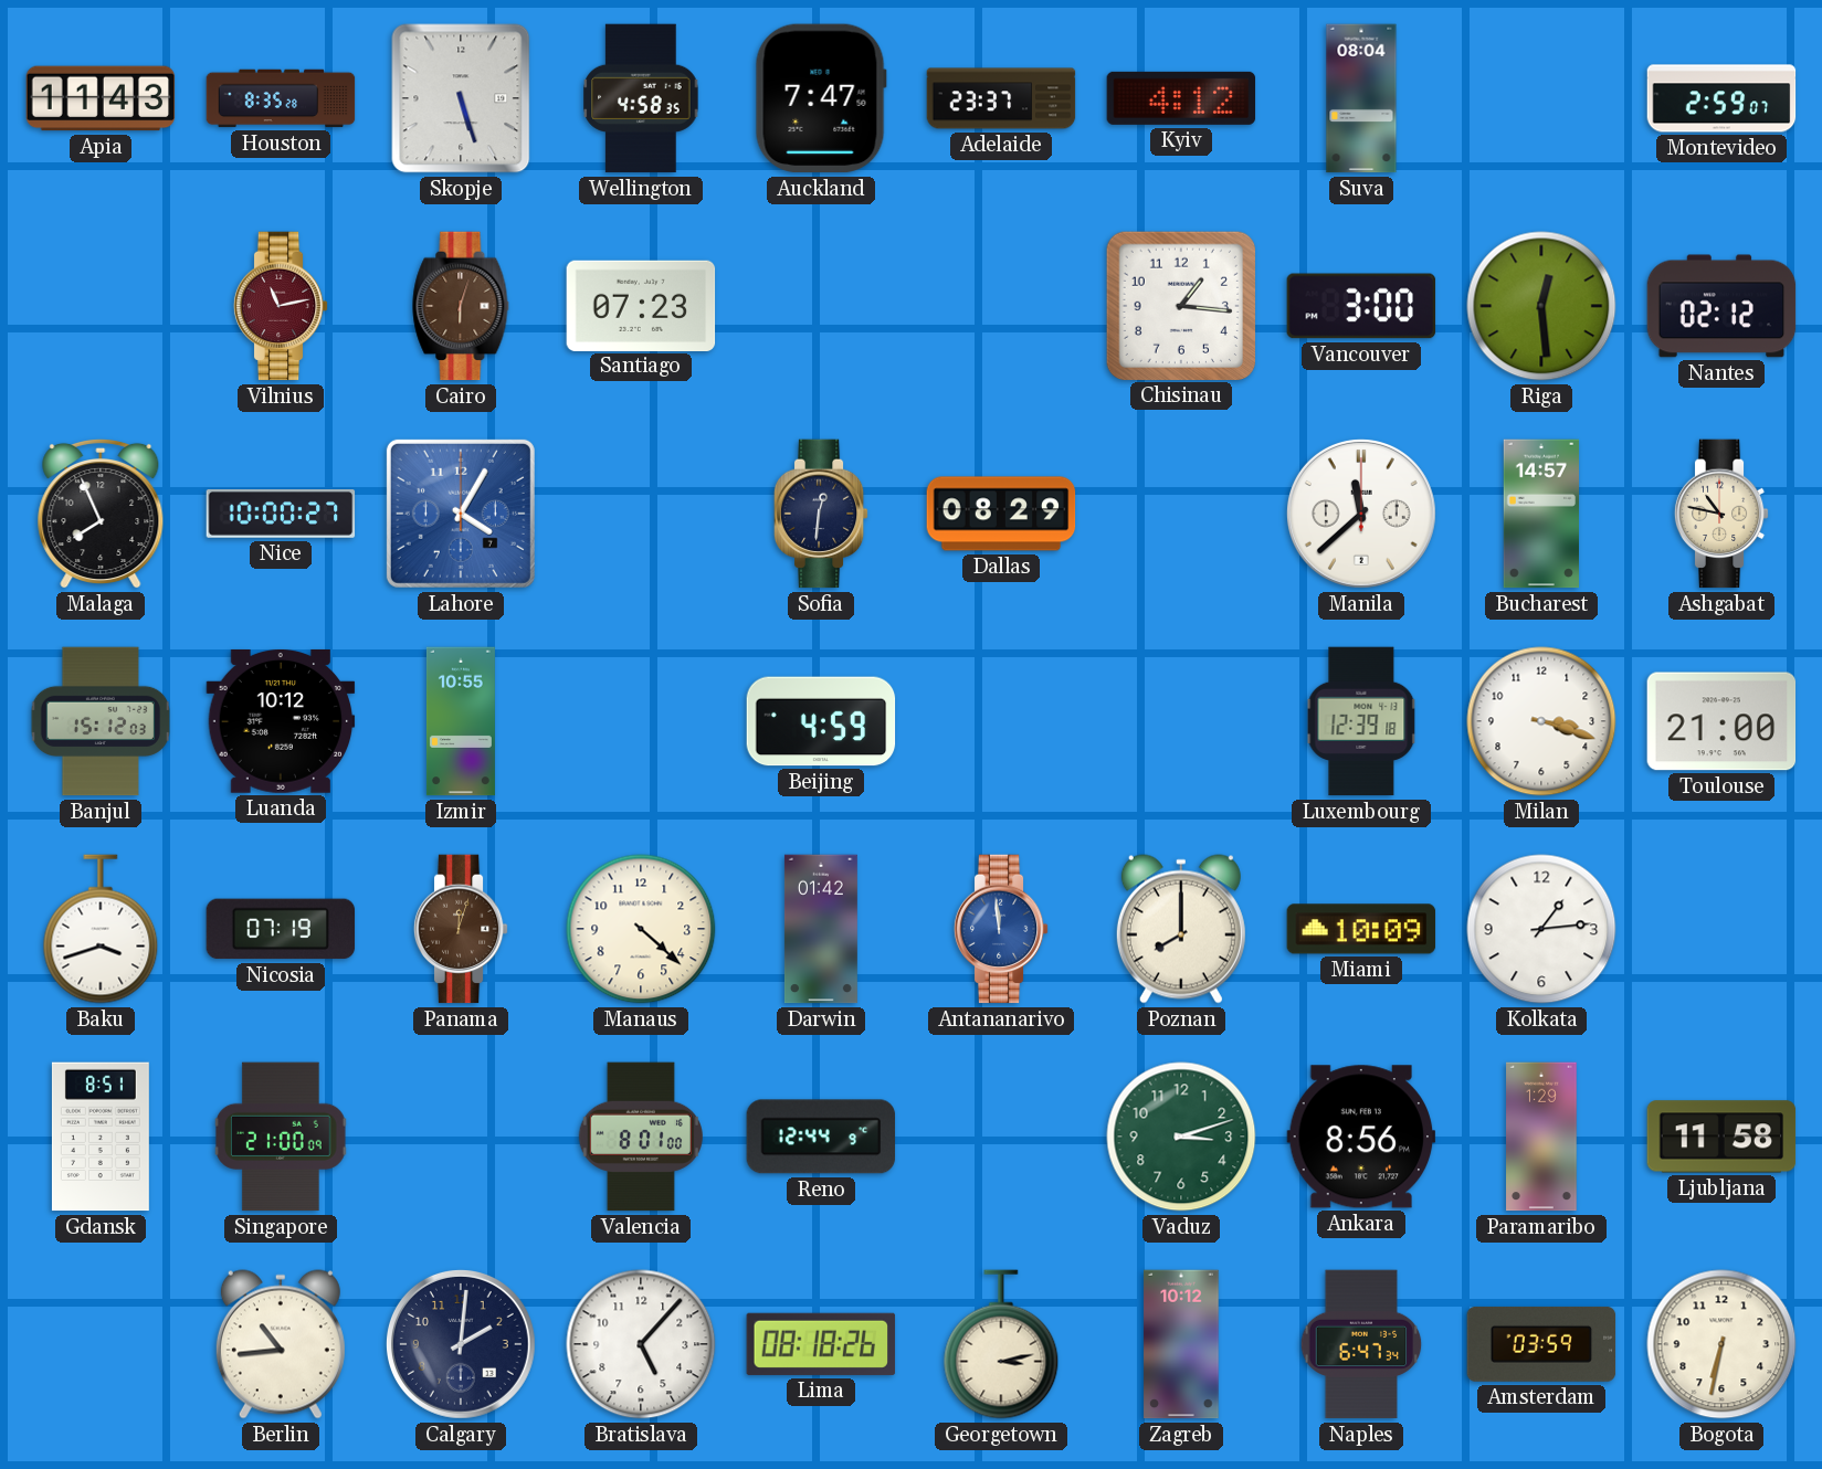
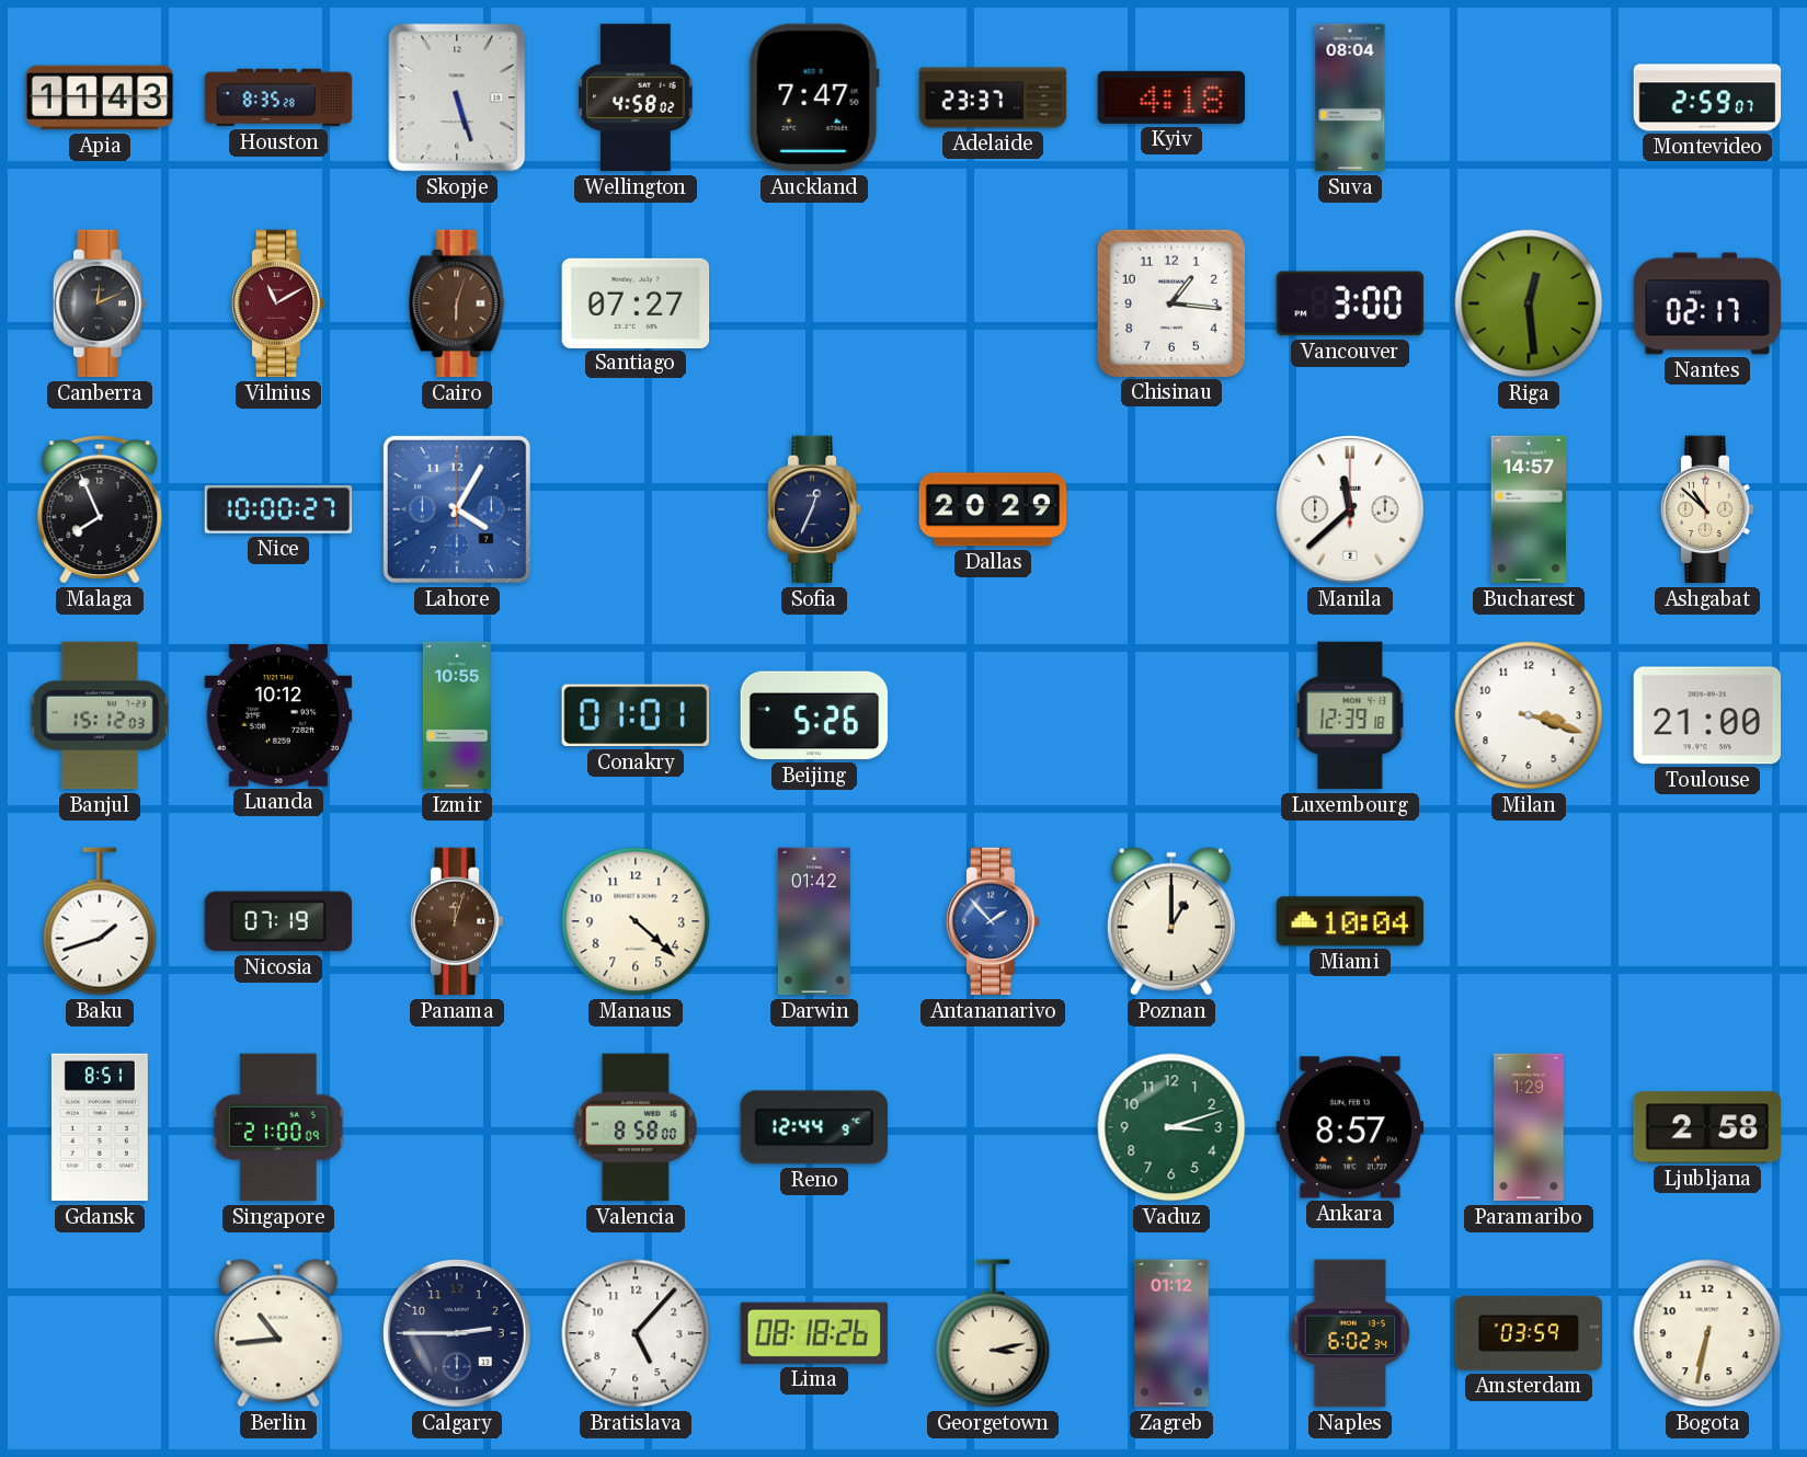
Wellington: 4:58:35 -> 4:58:02 (636, 97)
Kyiv: 4:12 -> 4:18 (1171, 97)
Canberra: none -> 12:11 (100, 303)
Vilnius: 11:13 -> 11:10 (278, 303)
Santiago: 07:23 -> 07:27 (636, 302)
Nantes: 02:12 -> 02:17 (1707, 303)
Sofia: 12:31 -> 12:34 (814, 509)
Dallas: 08:29 -> 20:29 (993, 509)
Ashgabat: 10:47 -> 10:52 (1707, 509)
Conakry: none -> 01:01 (634, 715)
Beijing: 4:59 -> 5:26 (814, 715)
Baku: 3:42 -> 1:42 (100, 921)
Antananarivo: 11:59 -> 1:53 (993, 921)
Poznan: 8:00 -> 1:00 (1171, 921)
Miami: 10:09 -> 10:04 (1350, 921)
Kolkata: 1:14 -> none (1541, 929)
Valencia: 8:01 -> 8:58 (636, 1127)
Ankara: 8:56 -> 8:57 (1350, 1127)
Ljubljana: 11:58 -> 2:58 (1707, 1127)
Calgary: 2:01 -> 2:45 (457, 1333)
Zagreb: 10:12 -> 01:12 (1171, 1333)
Naples: 6:47 -> 6:02 (1350, 1333)
